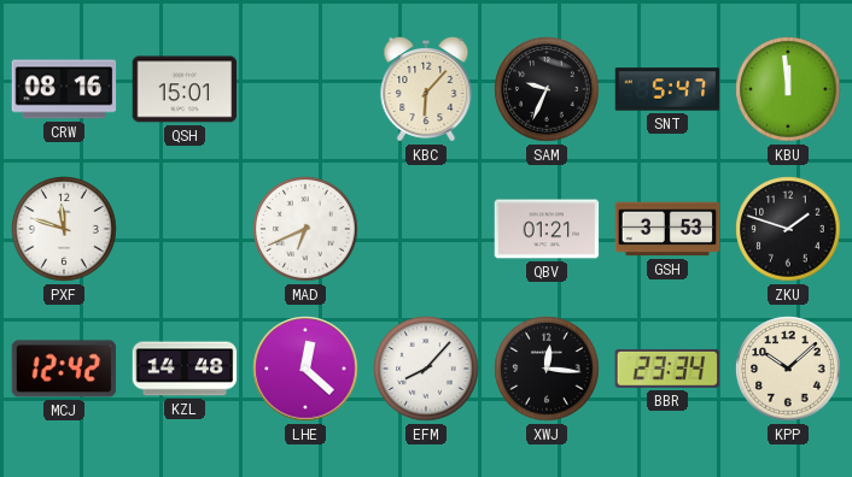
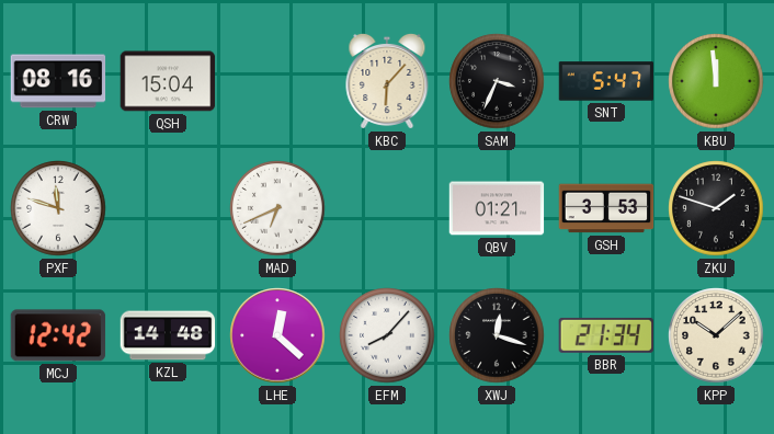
QSH: 15:01 -> 15:04 (168, 81)
SAM: 9:34 -> 3:34 (497, 81)
XWJ: 12:16 -> 12:18 (497, 335)
BBR: 23:34 -> 21:34 (606, 335)
